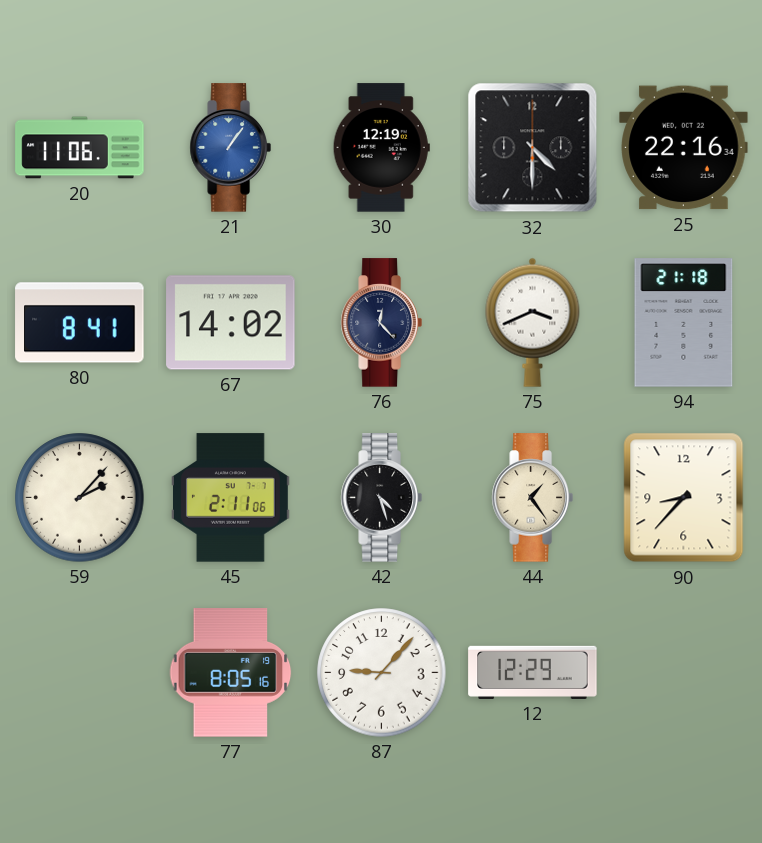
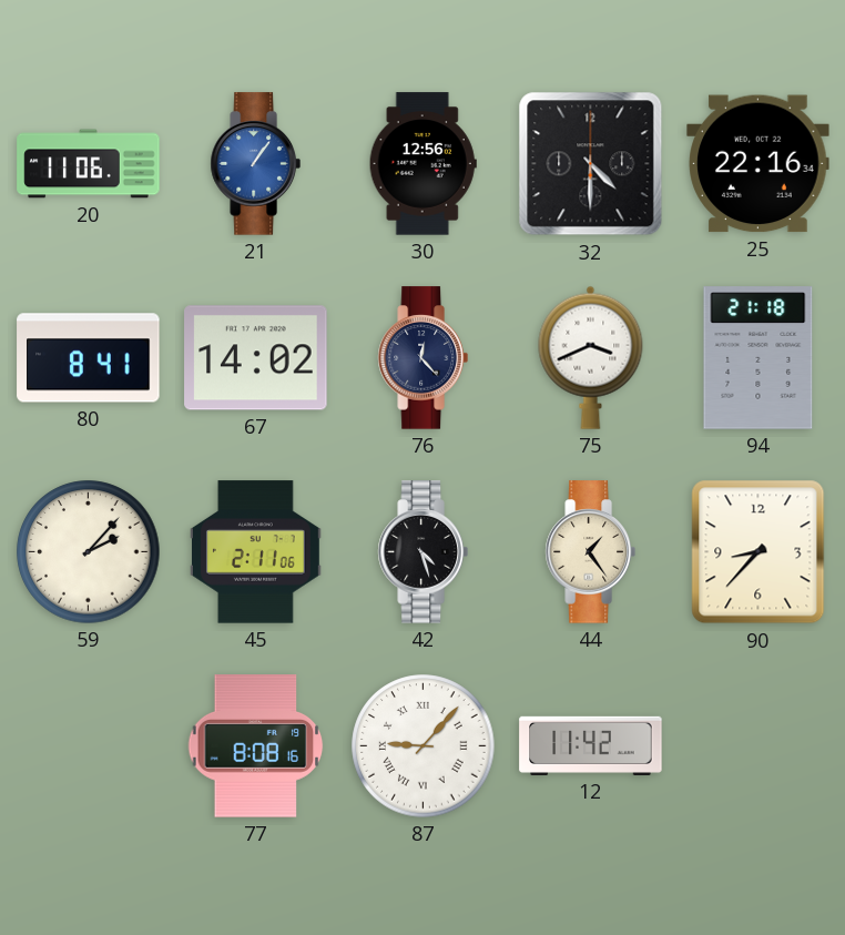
30: 12:19 -> 12:56 (423, 164)
77: 8:05 -> 8:08 (256, 746)
87 numerals: Arabic -> Roman (424, 746)
12: 12:29 -> 11:42 (591, 745)
